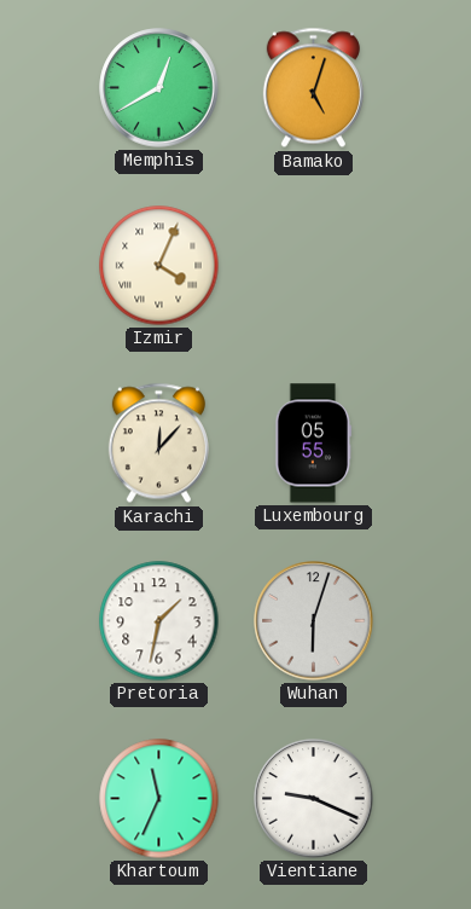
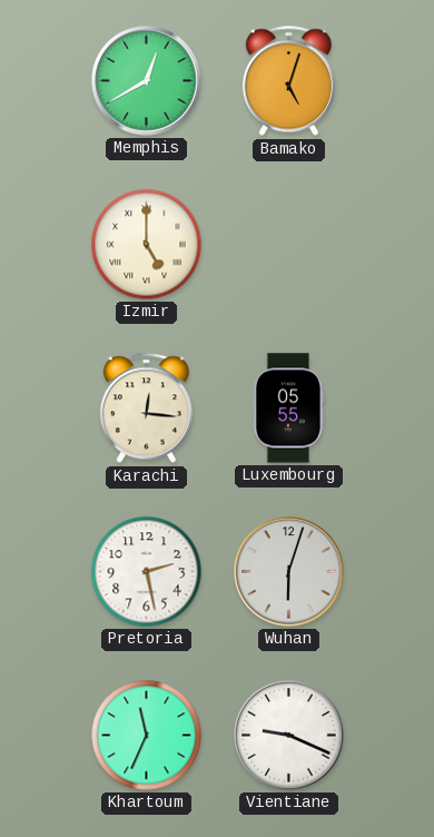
Izmir: 4:04 -> 5:00 (147, 245)
Karachi: 12:07 -> 12:16 (146, 408)
Pretoria: 1:32 -> 2:28 (147, 572)
